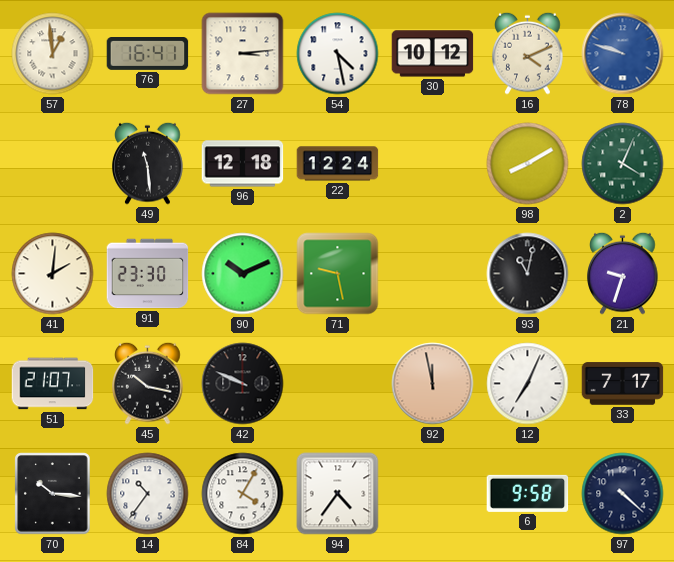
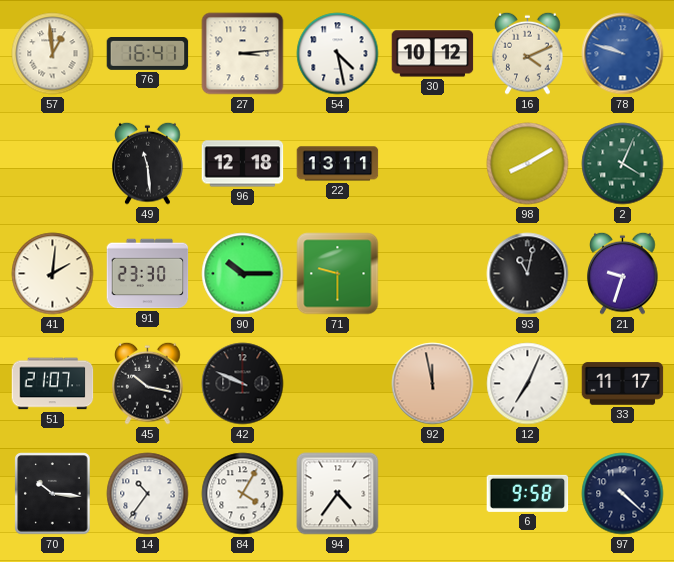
22: 12:24 -> 13:11 (338, 164)
90: 10:11 -> 10:15 (243, 274)
71: 9:28 -> 9:30 (338, 274)
33: 7:17 -> 11:17 (623, 384)
